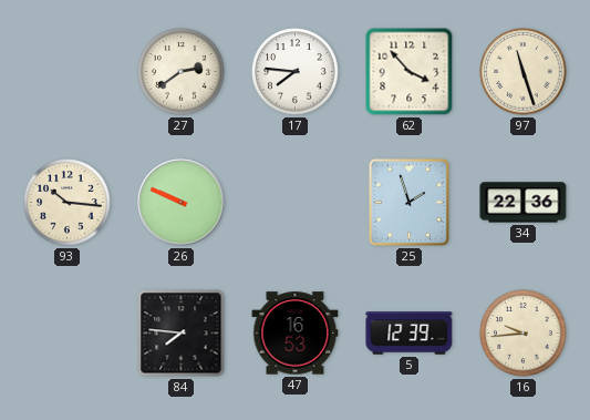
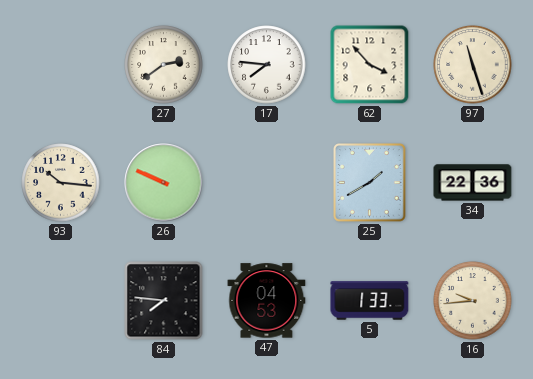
25: 1:57 -> 1:40 (370, 183)
47: 16:53 -> 04:53 (267, 301)
5: 12:39 -> 1:33 (370, 301)
